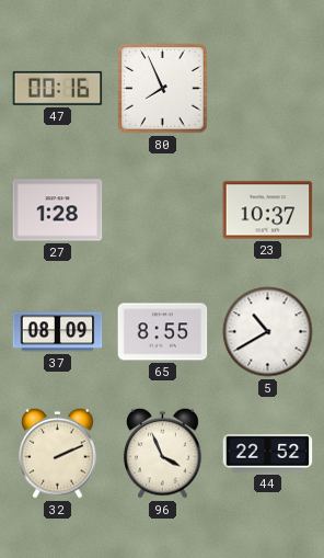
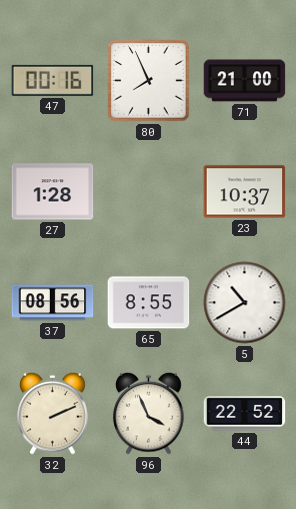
71: none -> 21:00 (245, 81)
37: 08:09 -> 08:56 (53, 303)
